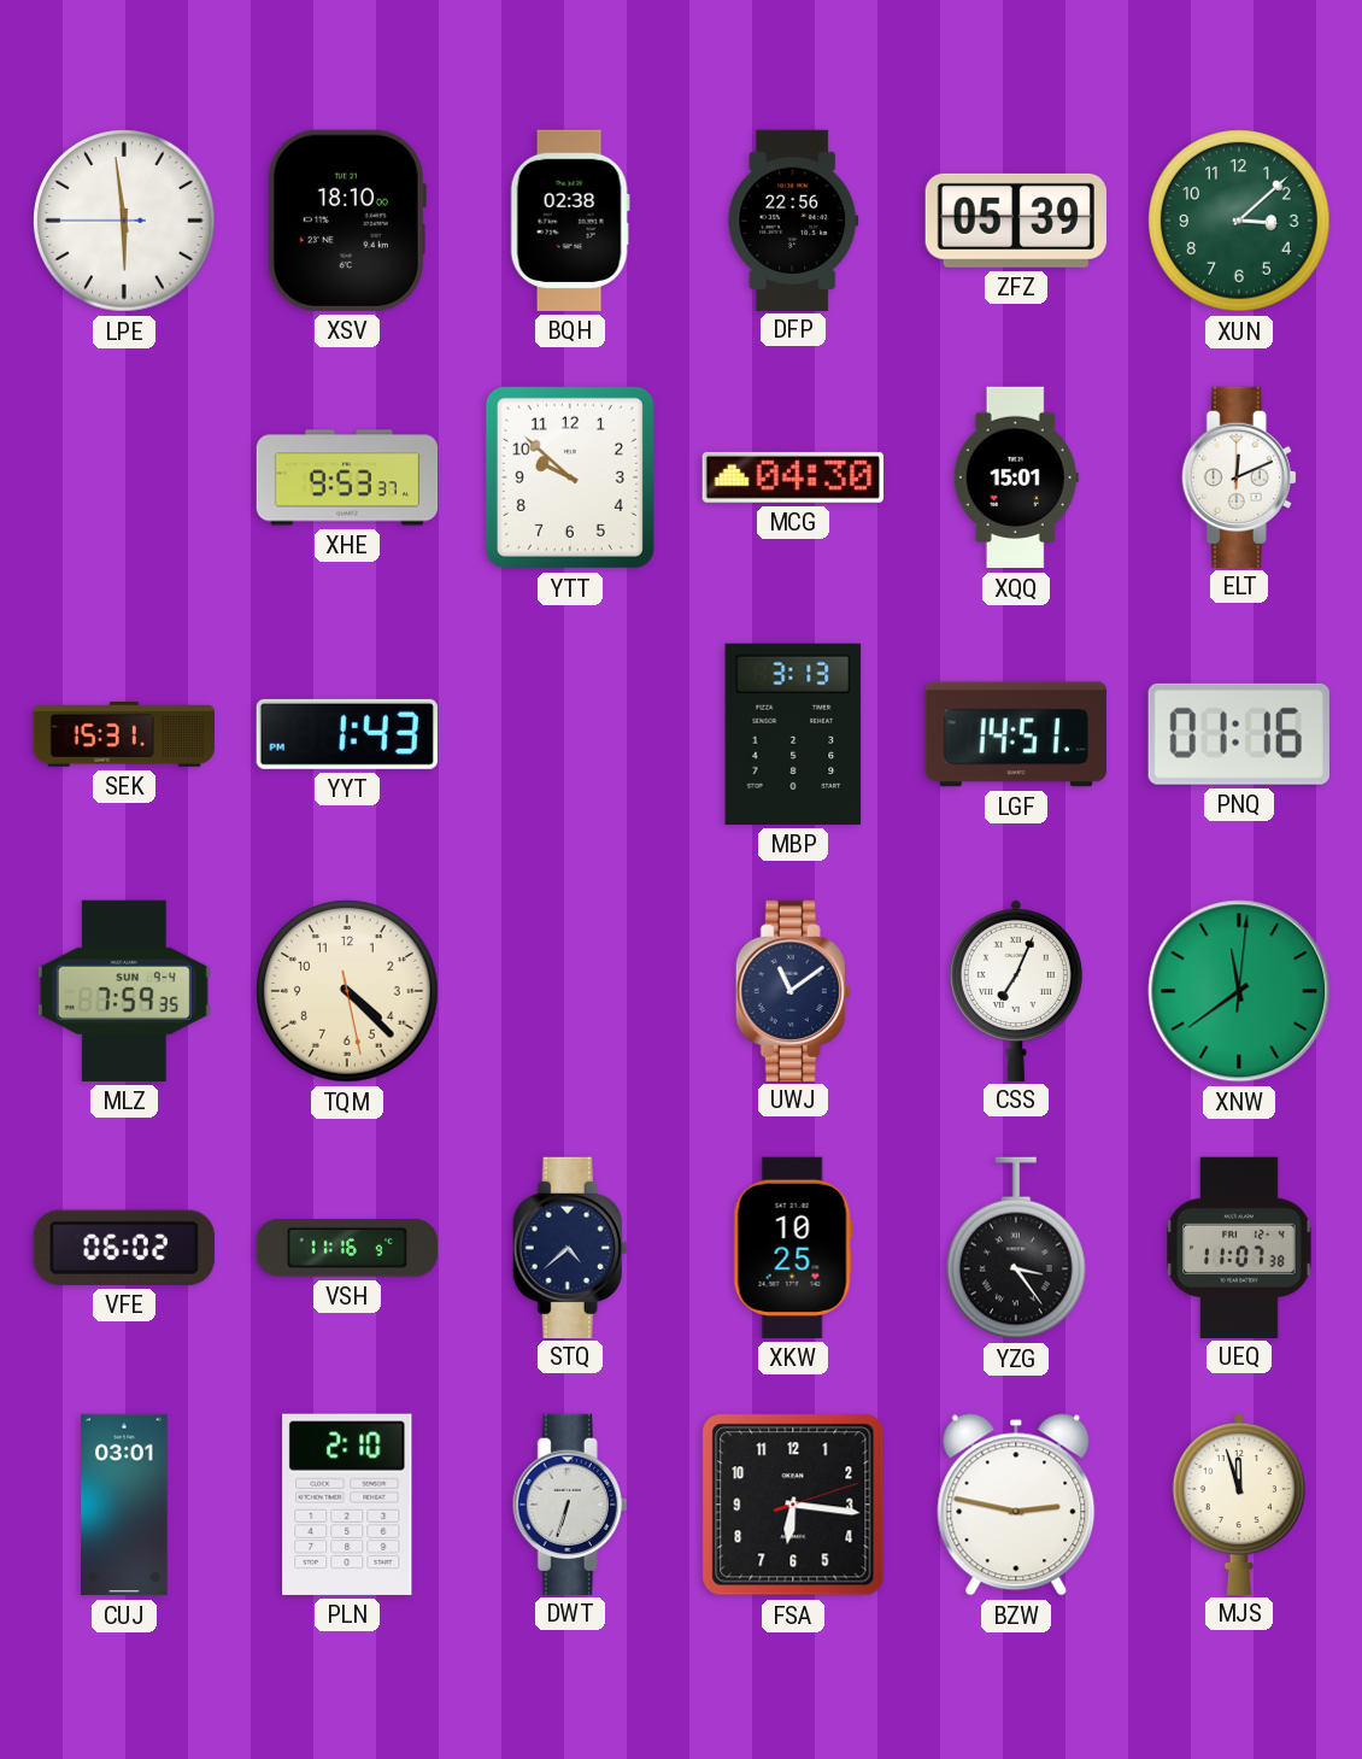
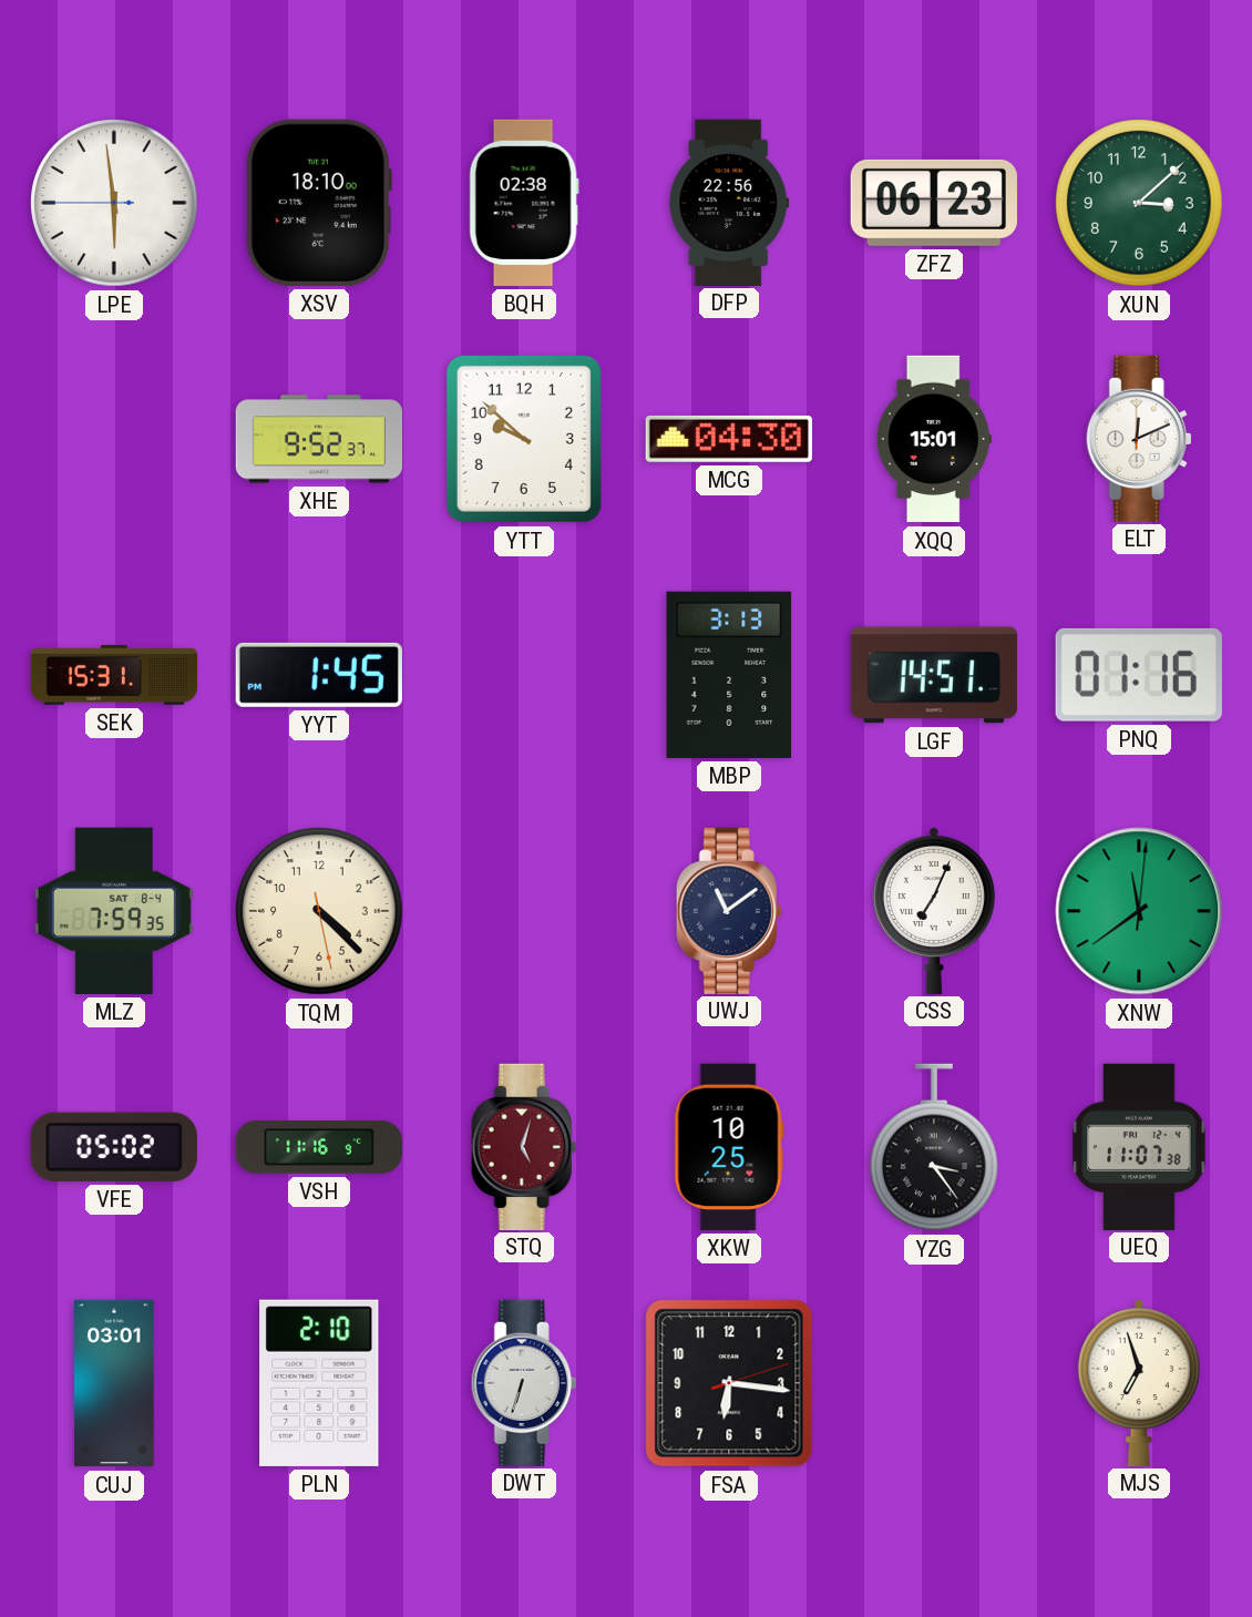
ZFZ: 05:39 -> 06:23 (934, 203)
XHE: 9:53 -> 9:52 (319, 439)
YYT: 1:43 -> 1:45 (319, 675)
MLZ date: SUN 9-4 -> SAT 8-4 (114, 911)
VFE: 06:02 -> 05:02 (114, 1147)
STQ: 4:38 -> 5:03 (524, 1146)
STQ dial: navy -> burgundy (524, 1146)
BZW: 2:47 -> none (1016, 1505)
MJS: 11:57 -> 6:57 (1139, 1382)
